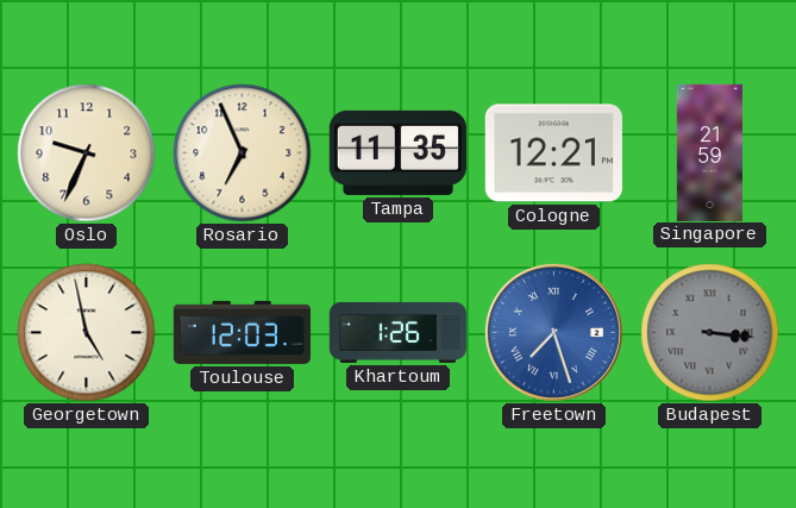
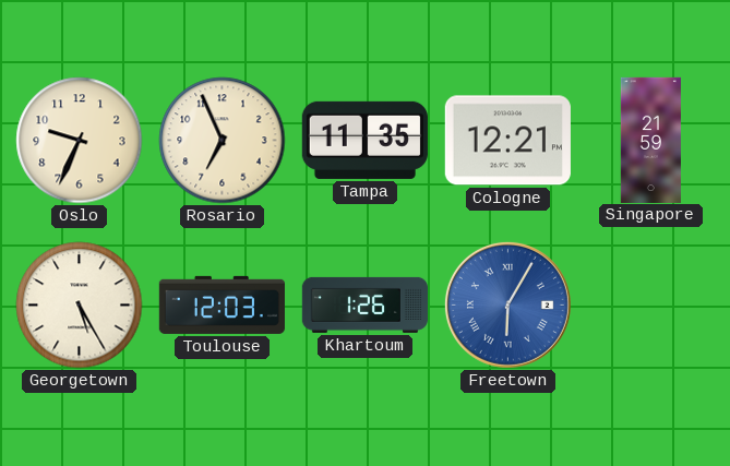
Georgetown: 4:58 -> 5:25 (80, 306)
Freetown: 7:27 -> 6:05 (507, 304)
Budapest: 3:16 -> none (710, 333)
